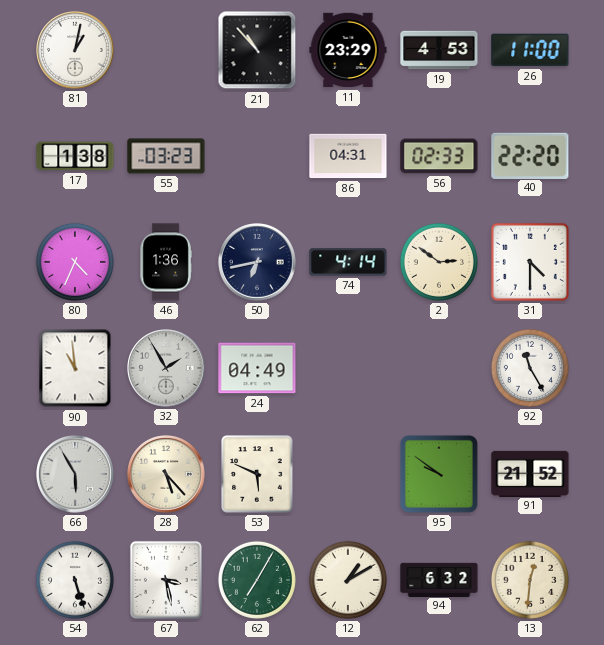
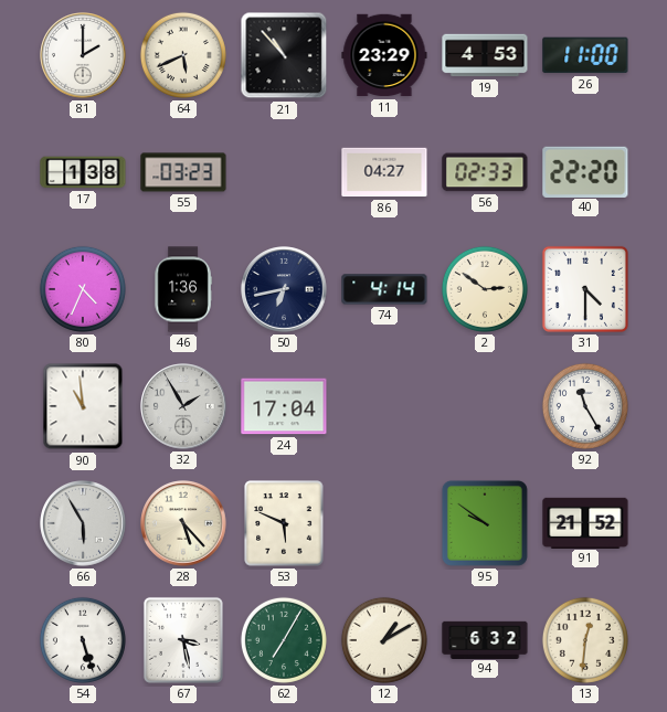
81: 1:02 -> 2:00 (83, 55)
64: none -> 5:41 (183, 55)
86: 04:31 -> 04:27 (384, 172)
24: 04:49 -> 17:04 (284, 406)
